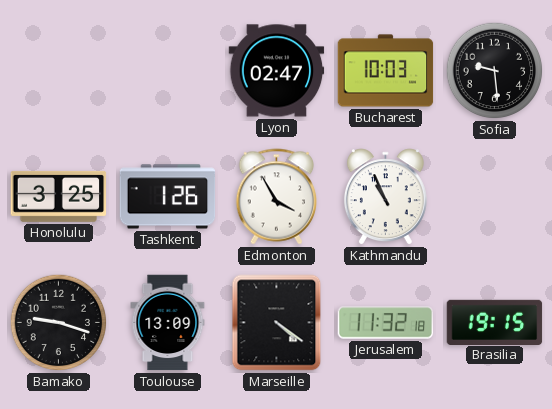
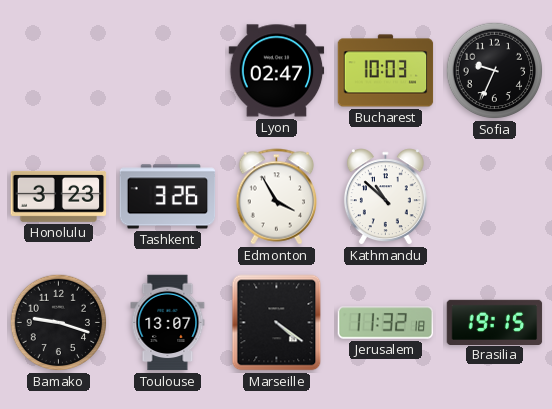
Sofia: 9:29 -> 9:34 (495, 71)
Honolulu: 3:25 -> 3:23 (59, 196)
Tashkent: 1:26 -> 3:26 (168, 197)
Kathmandu: 10:56 -> 10:52 (385, 197)
Toulouse: 13:09 -> 13:07 (168, 323)
